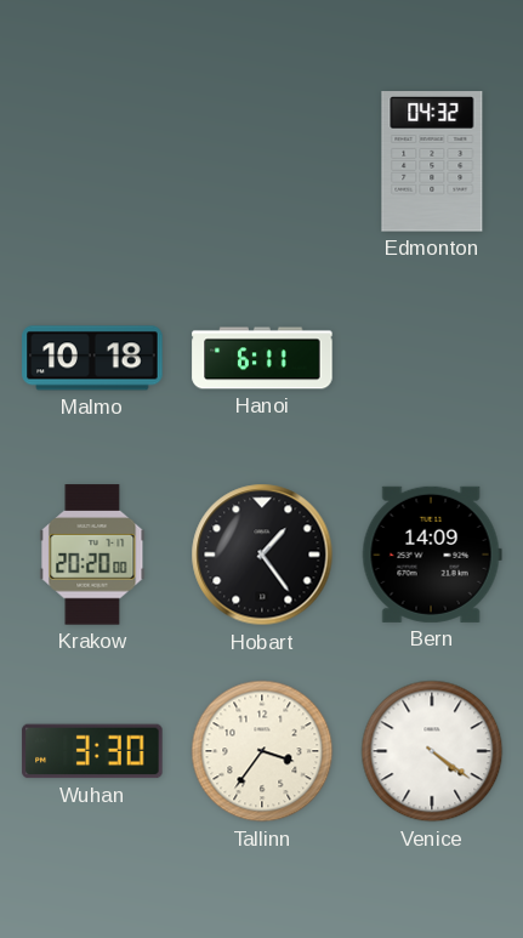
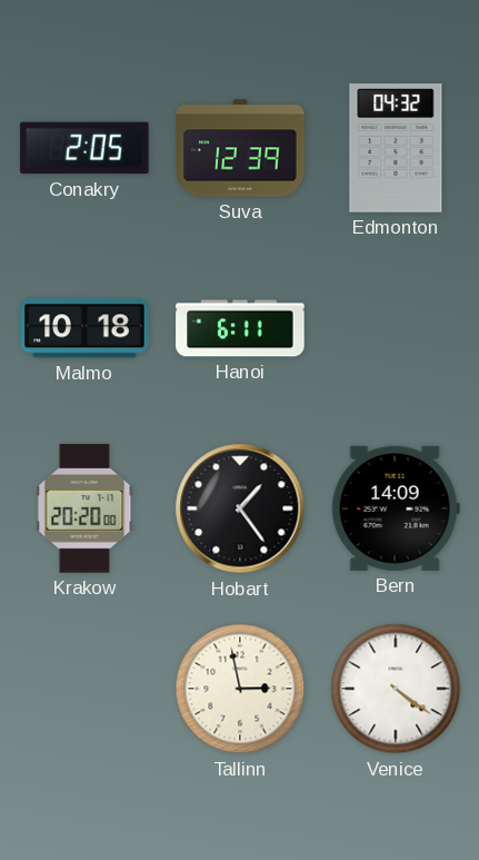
Conakry: none -> 2:05 (84, 148)
Suva: none -> 12:39 (240, 148)
Wuhan: 3:30 -> none (92, 751)
Tallinn: 3:36 -> 2:58 (240, 689)
